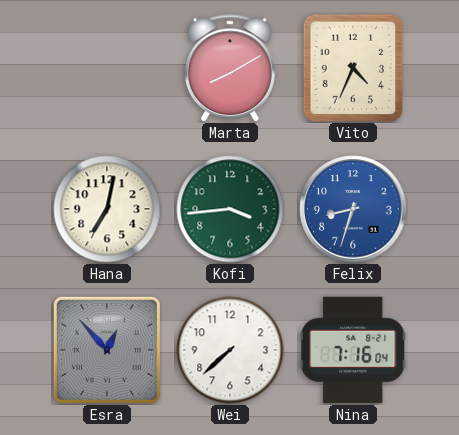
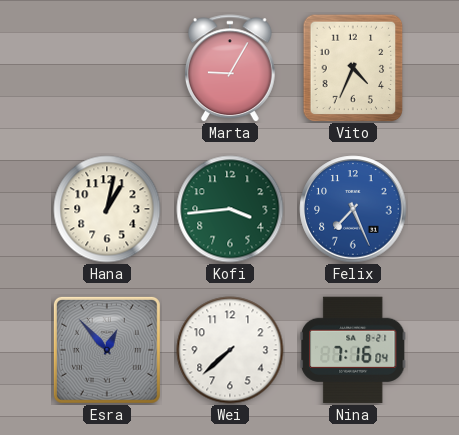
Marta: 8:10 -> 9:05 (230, 68)
Hana: 7:02 -> 1:02 (107, 209)
Felix: 8:33 -> 7:26 (353, 209)
